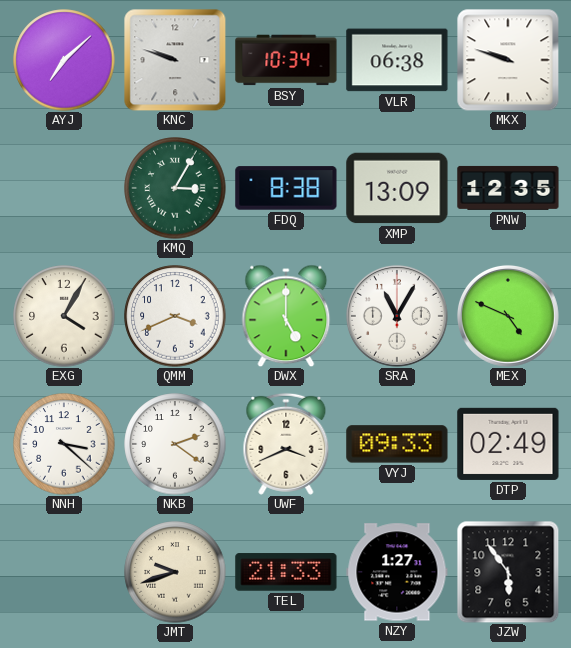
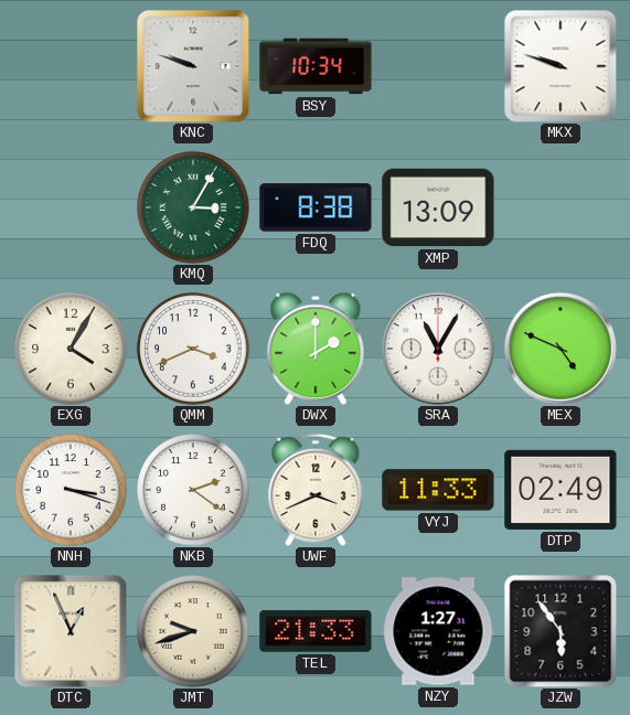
AYJ: 7:08 -> none (64, 60)
VLR: 06:38 -> none (397, 60)
PNW: 12:35 -> none (508, 188)
DWX: 5:00 -> 2:00 (316, 349)
NNH: 3:22 -> 3:18 (71, 490)
VYJ: 09:33 -> 11:33 (438, 490)
DTC: none -> 12:56 (71, 631)
